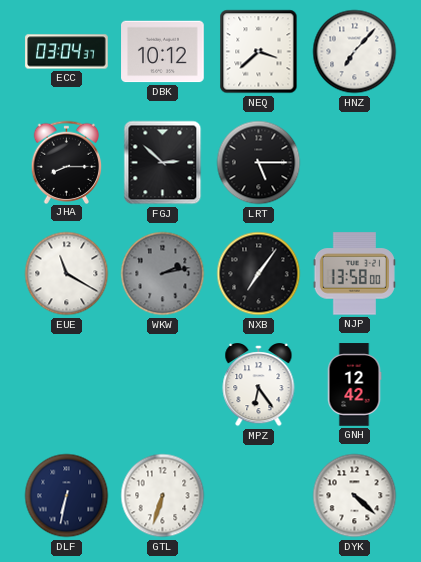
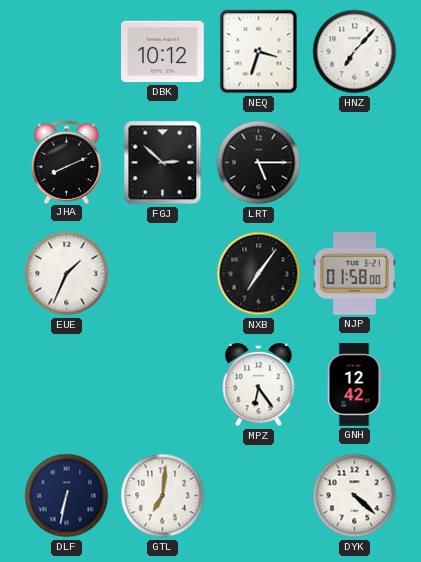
ECC: 03:04 -> none (67, 52)
NEQ: 3:38 -> 3:33 (259, 52)
JHA: 8:15 -> 8:11 (67, 162)
EUE: 11:20 -> 1:34 (67, 274)
WKW: 2:13 -> none (163, 274)
NJP: 13:58 -> 01:58 (354, 274)
GTL: 6:33 -> 7:01 (163, 496)
